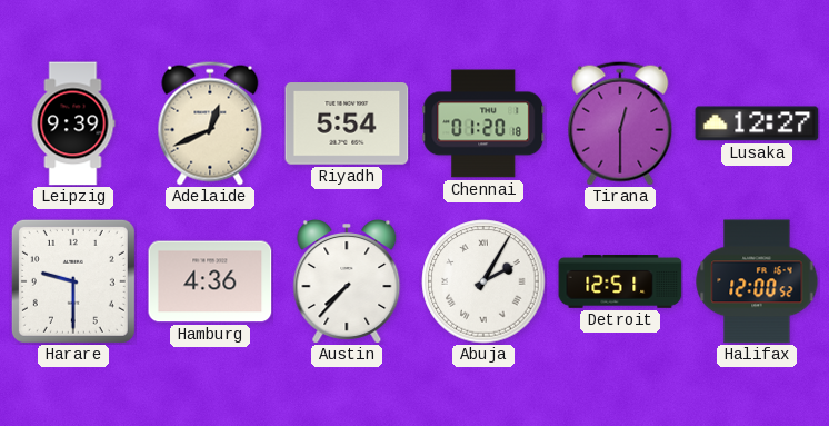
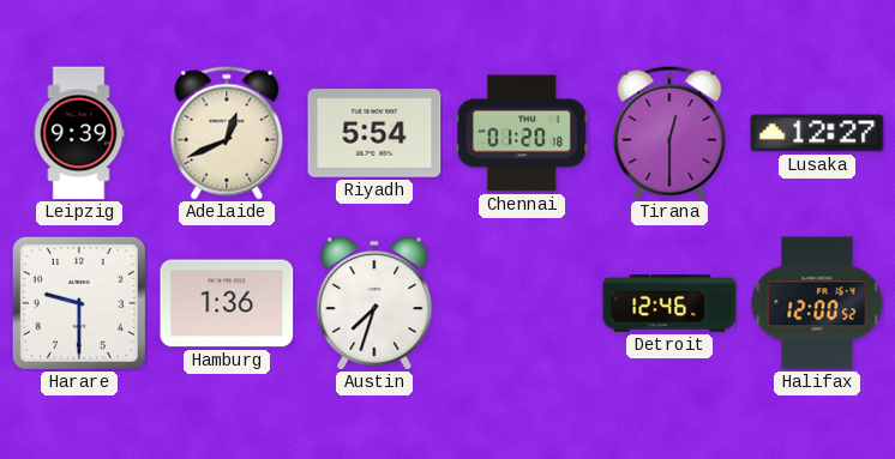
Hamburg: 4:36 -> 1:36 (227, 303)
Austin: 7:37 -> 7:33 (374, 303)
Abuja: 2:05 -> none (483, 281)
Detroit: 12:51 -> 12:46 (669, 304)
